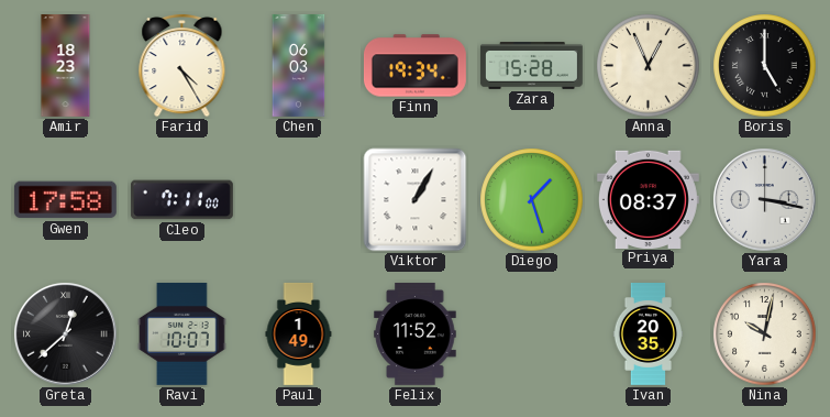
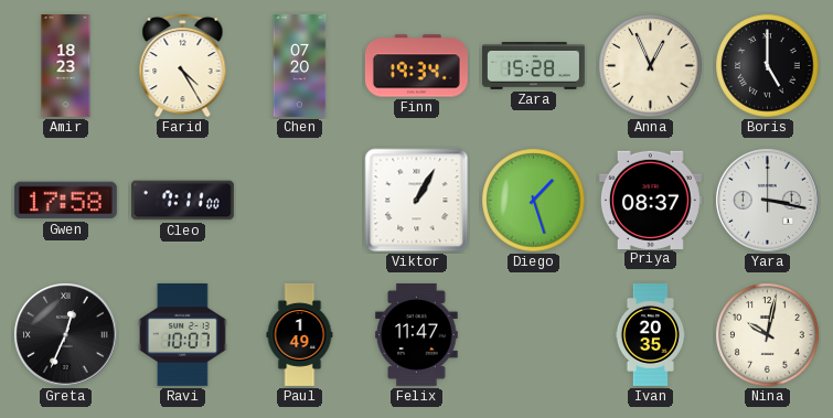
Chen: 06:03 -> 07:20 (300, 65)
Greta: 12:38 -> 12:34 (66, 335)
Felix: 11:52 -> 11:47 (417, 334)
